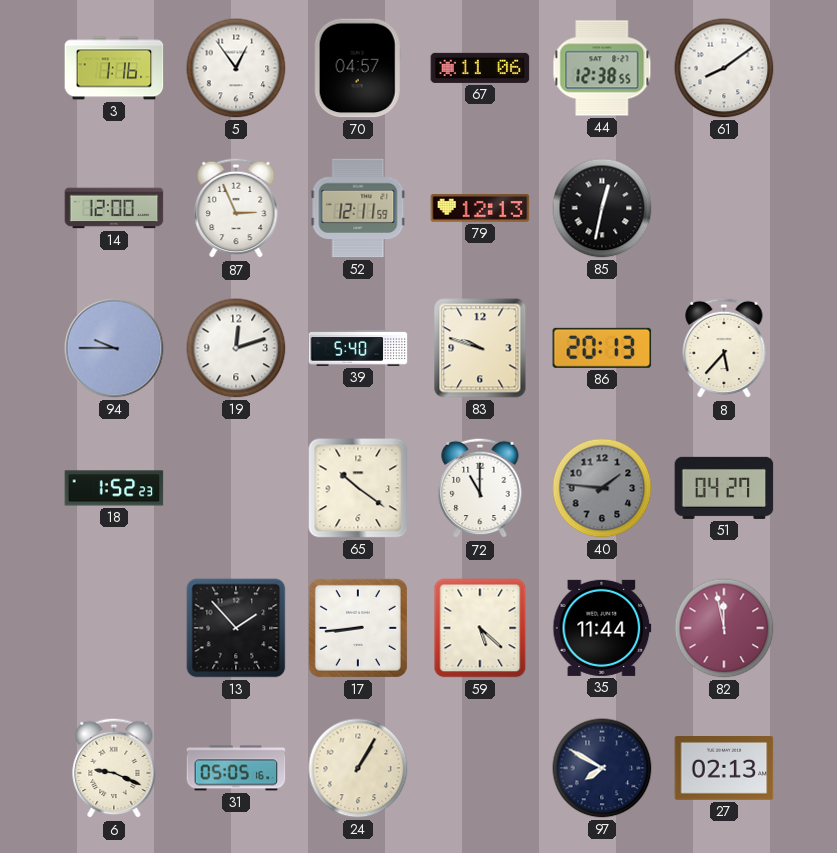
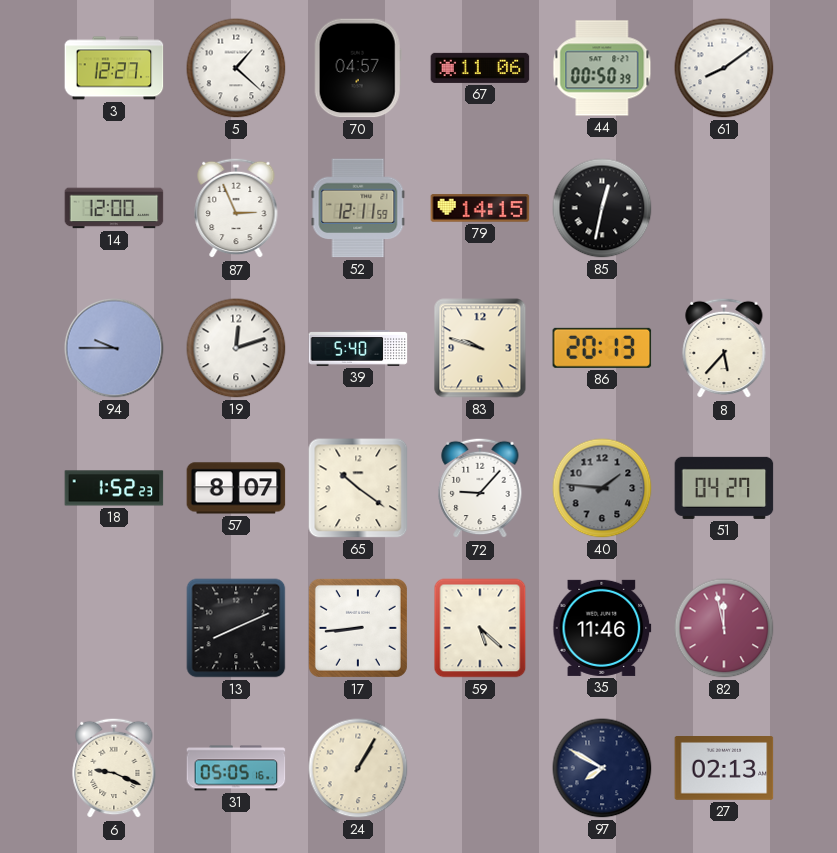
3: 1:16 -> 12:27 (114, 68)
5: 12:54 -> 1:22 (236, 68)
44: 12:38 -> 00:50 (602, 68)
79: 12:13 -> 14:15 (480, 208)
57: none -> 8:07 (236, 488)
72: 11:00 -> 9:07 (480, 488)
13: 1:53 -> 8:11 (236, 628)
35: 11:44 -> 11:46 (602, 628)
